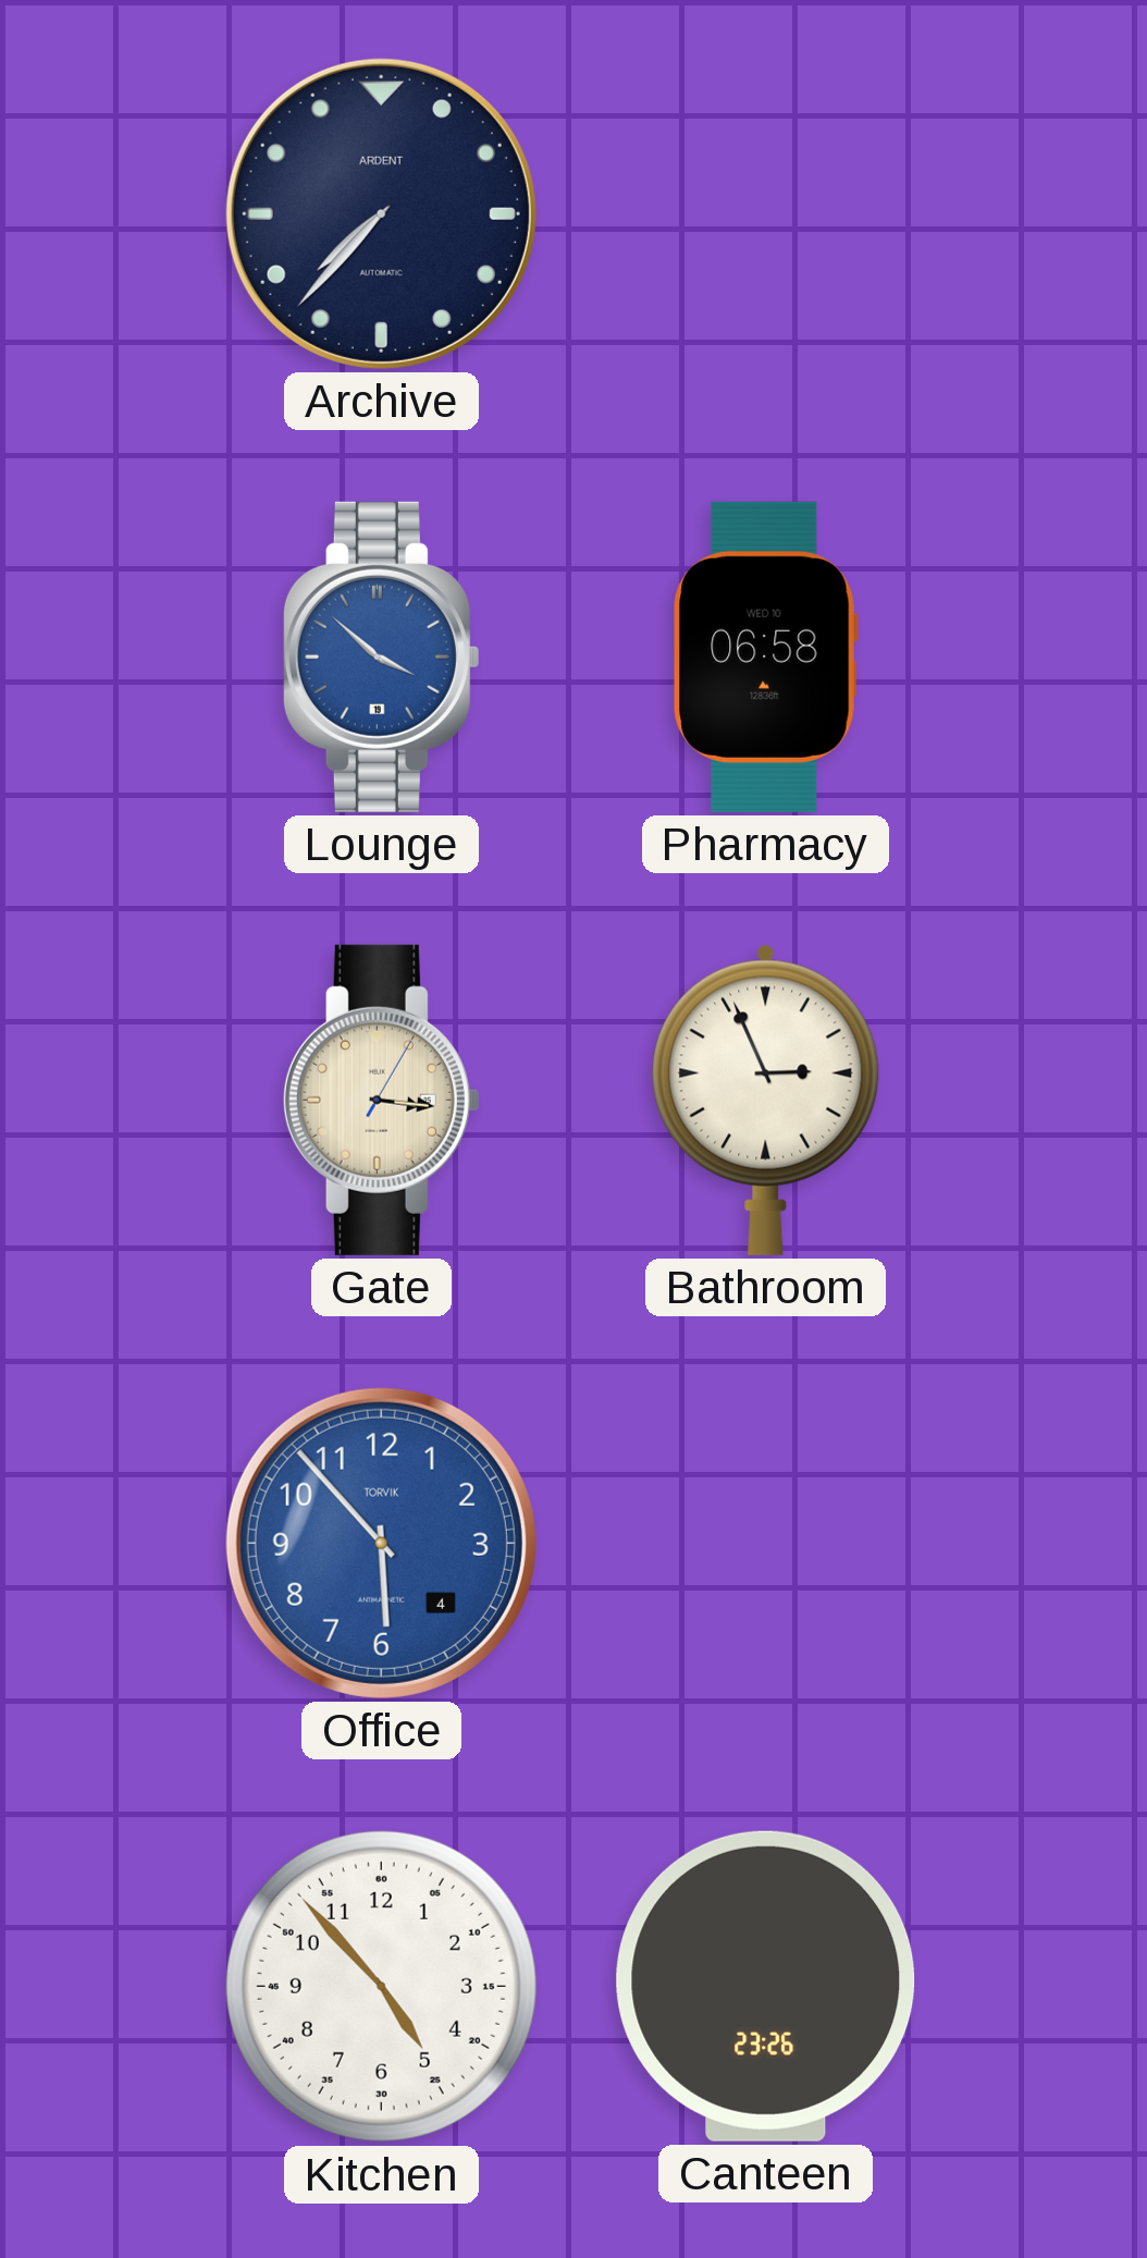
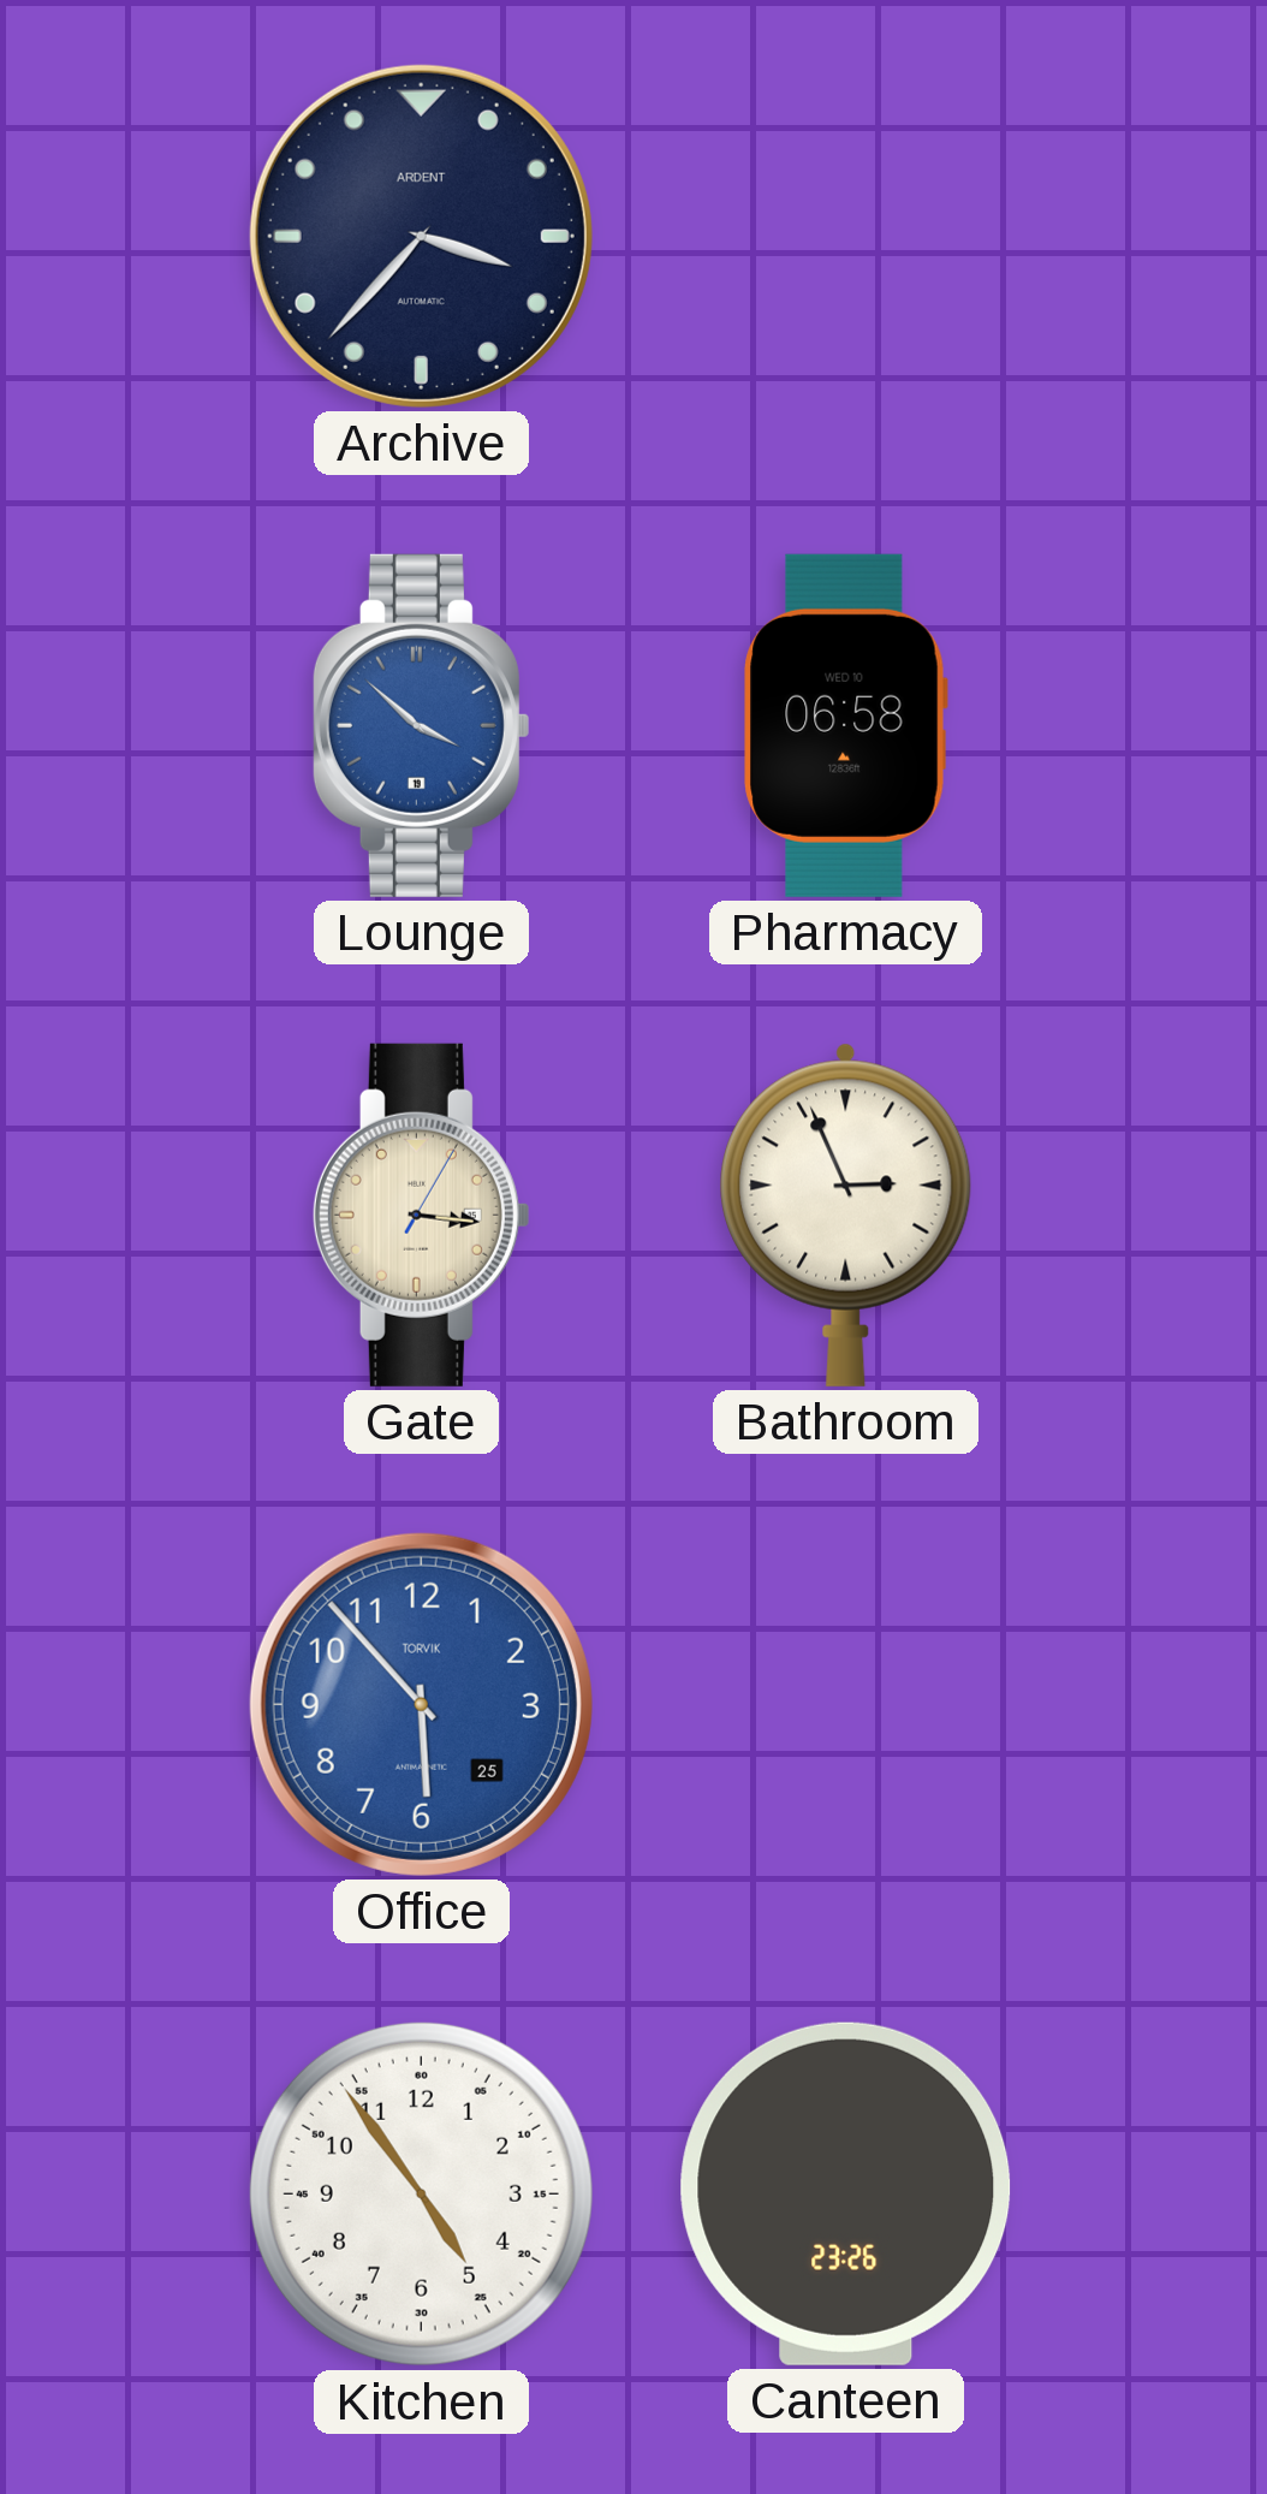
Archive: 7:37 -> 3:37 (421, 236)
Office date: 4 -> 25 (421, 1704)
Kitchen: 4:53 -> 4:54 (421, 2193)
